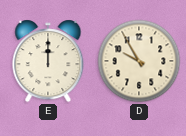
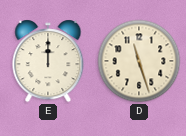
D: 9:55 -> 11:27 (139, 61)
